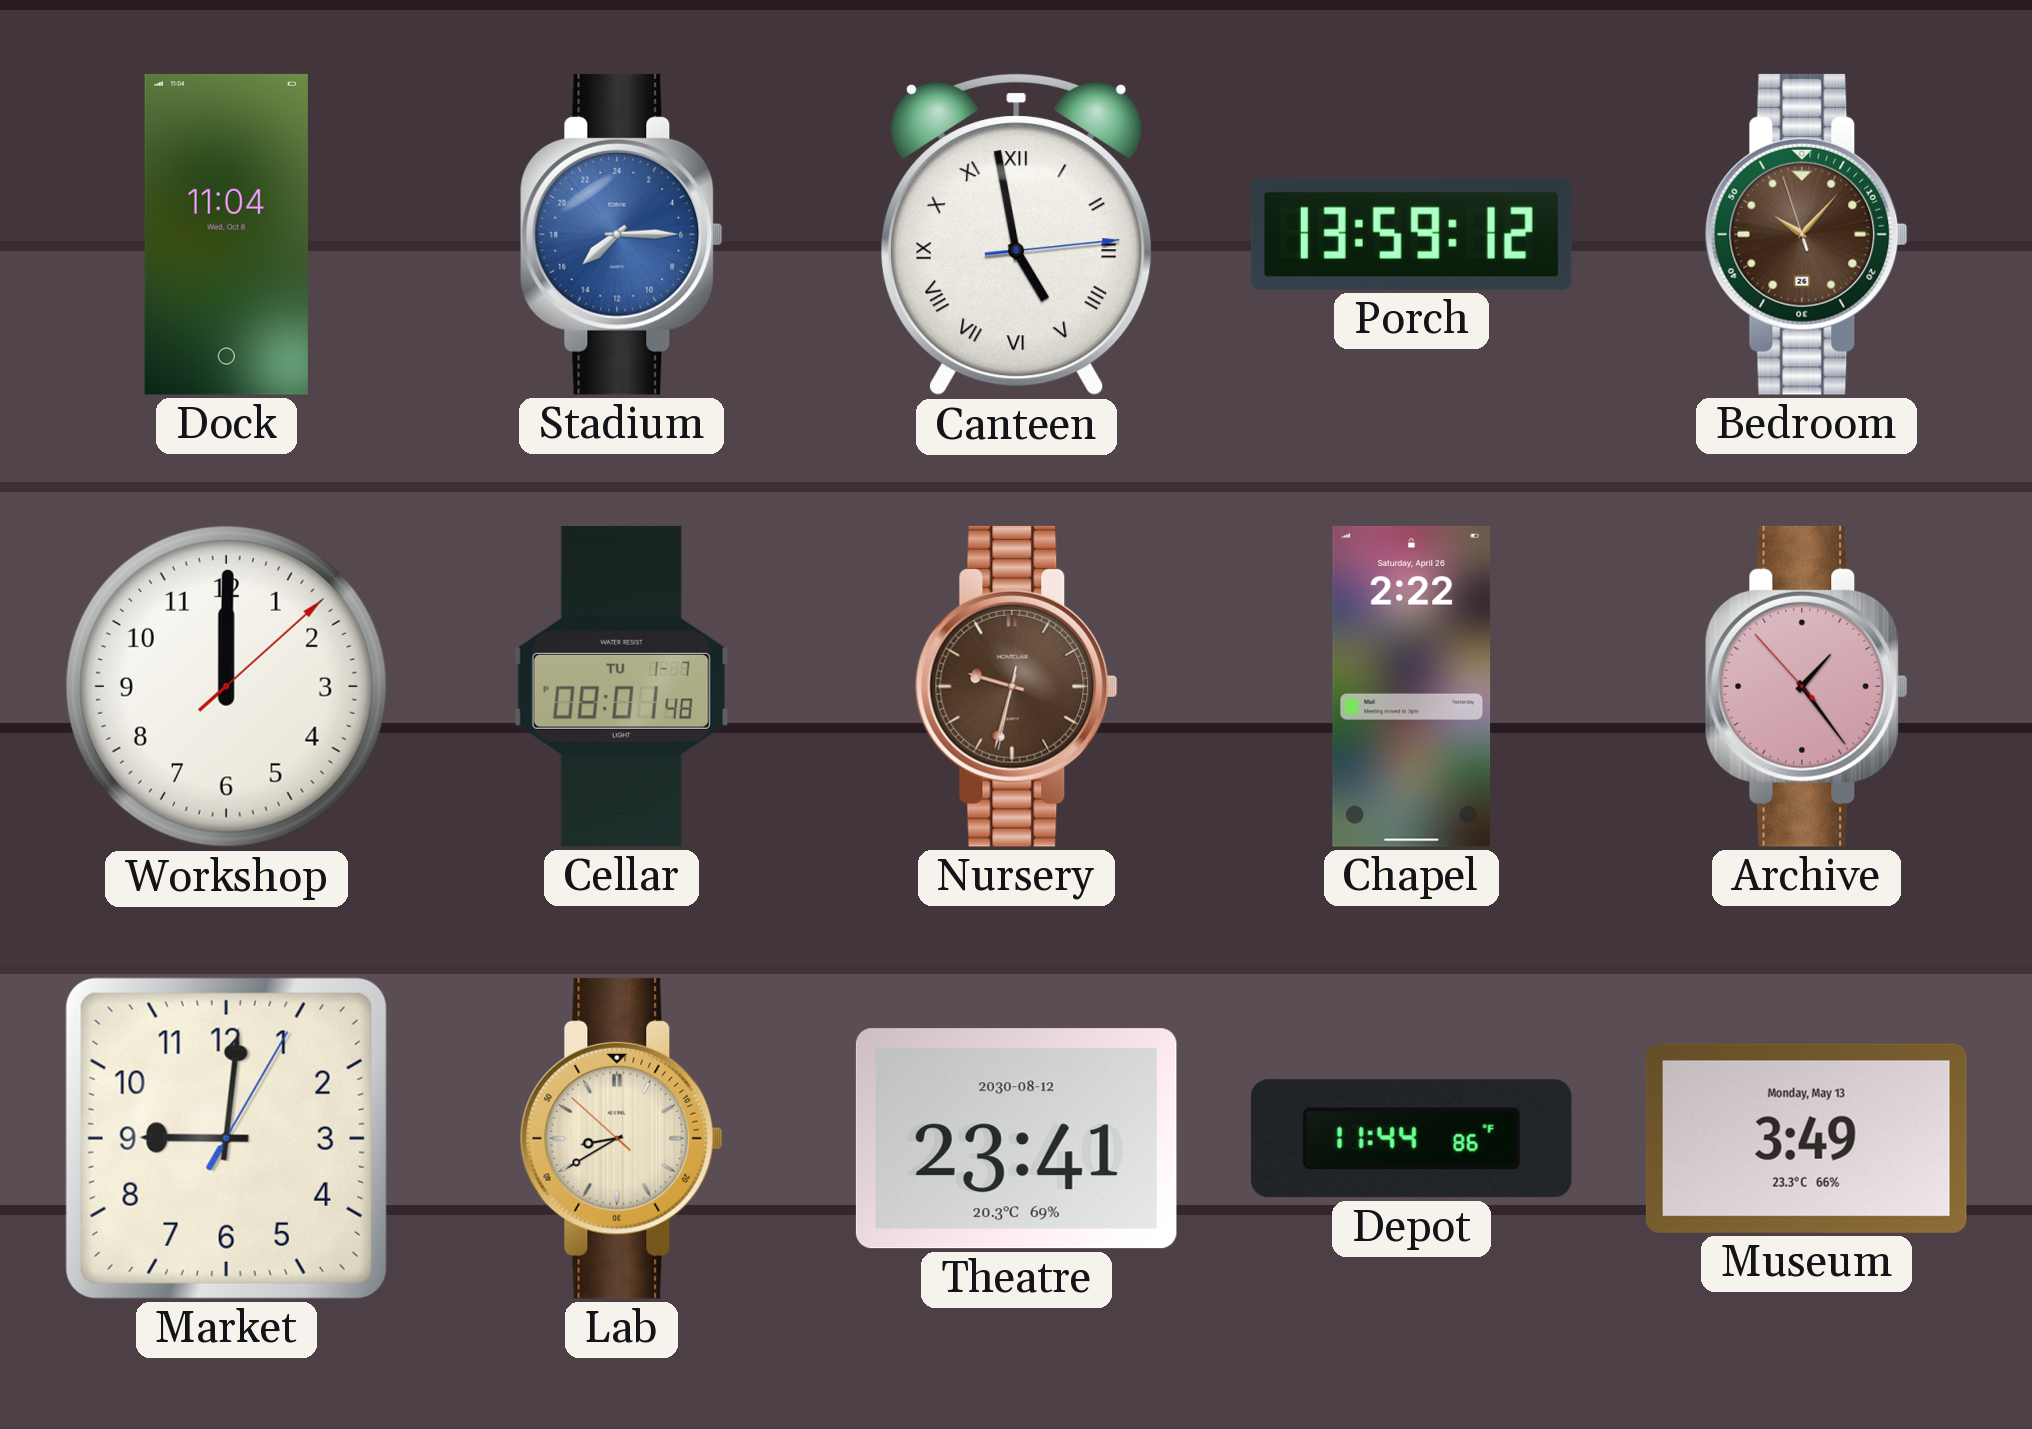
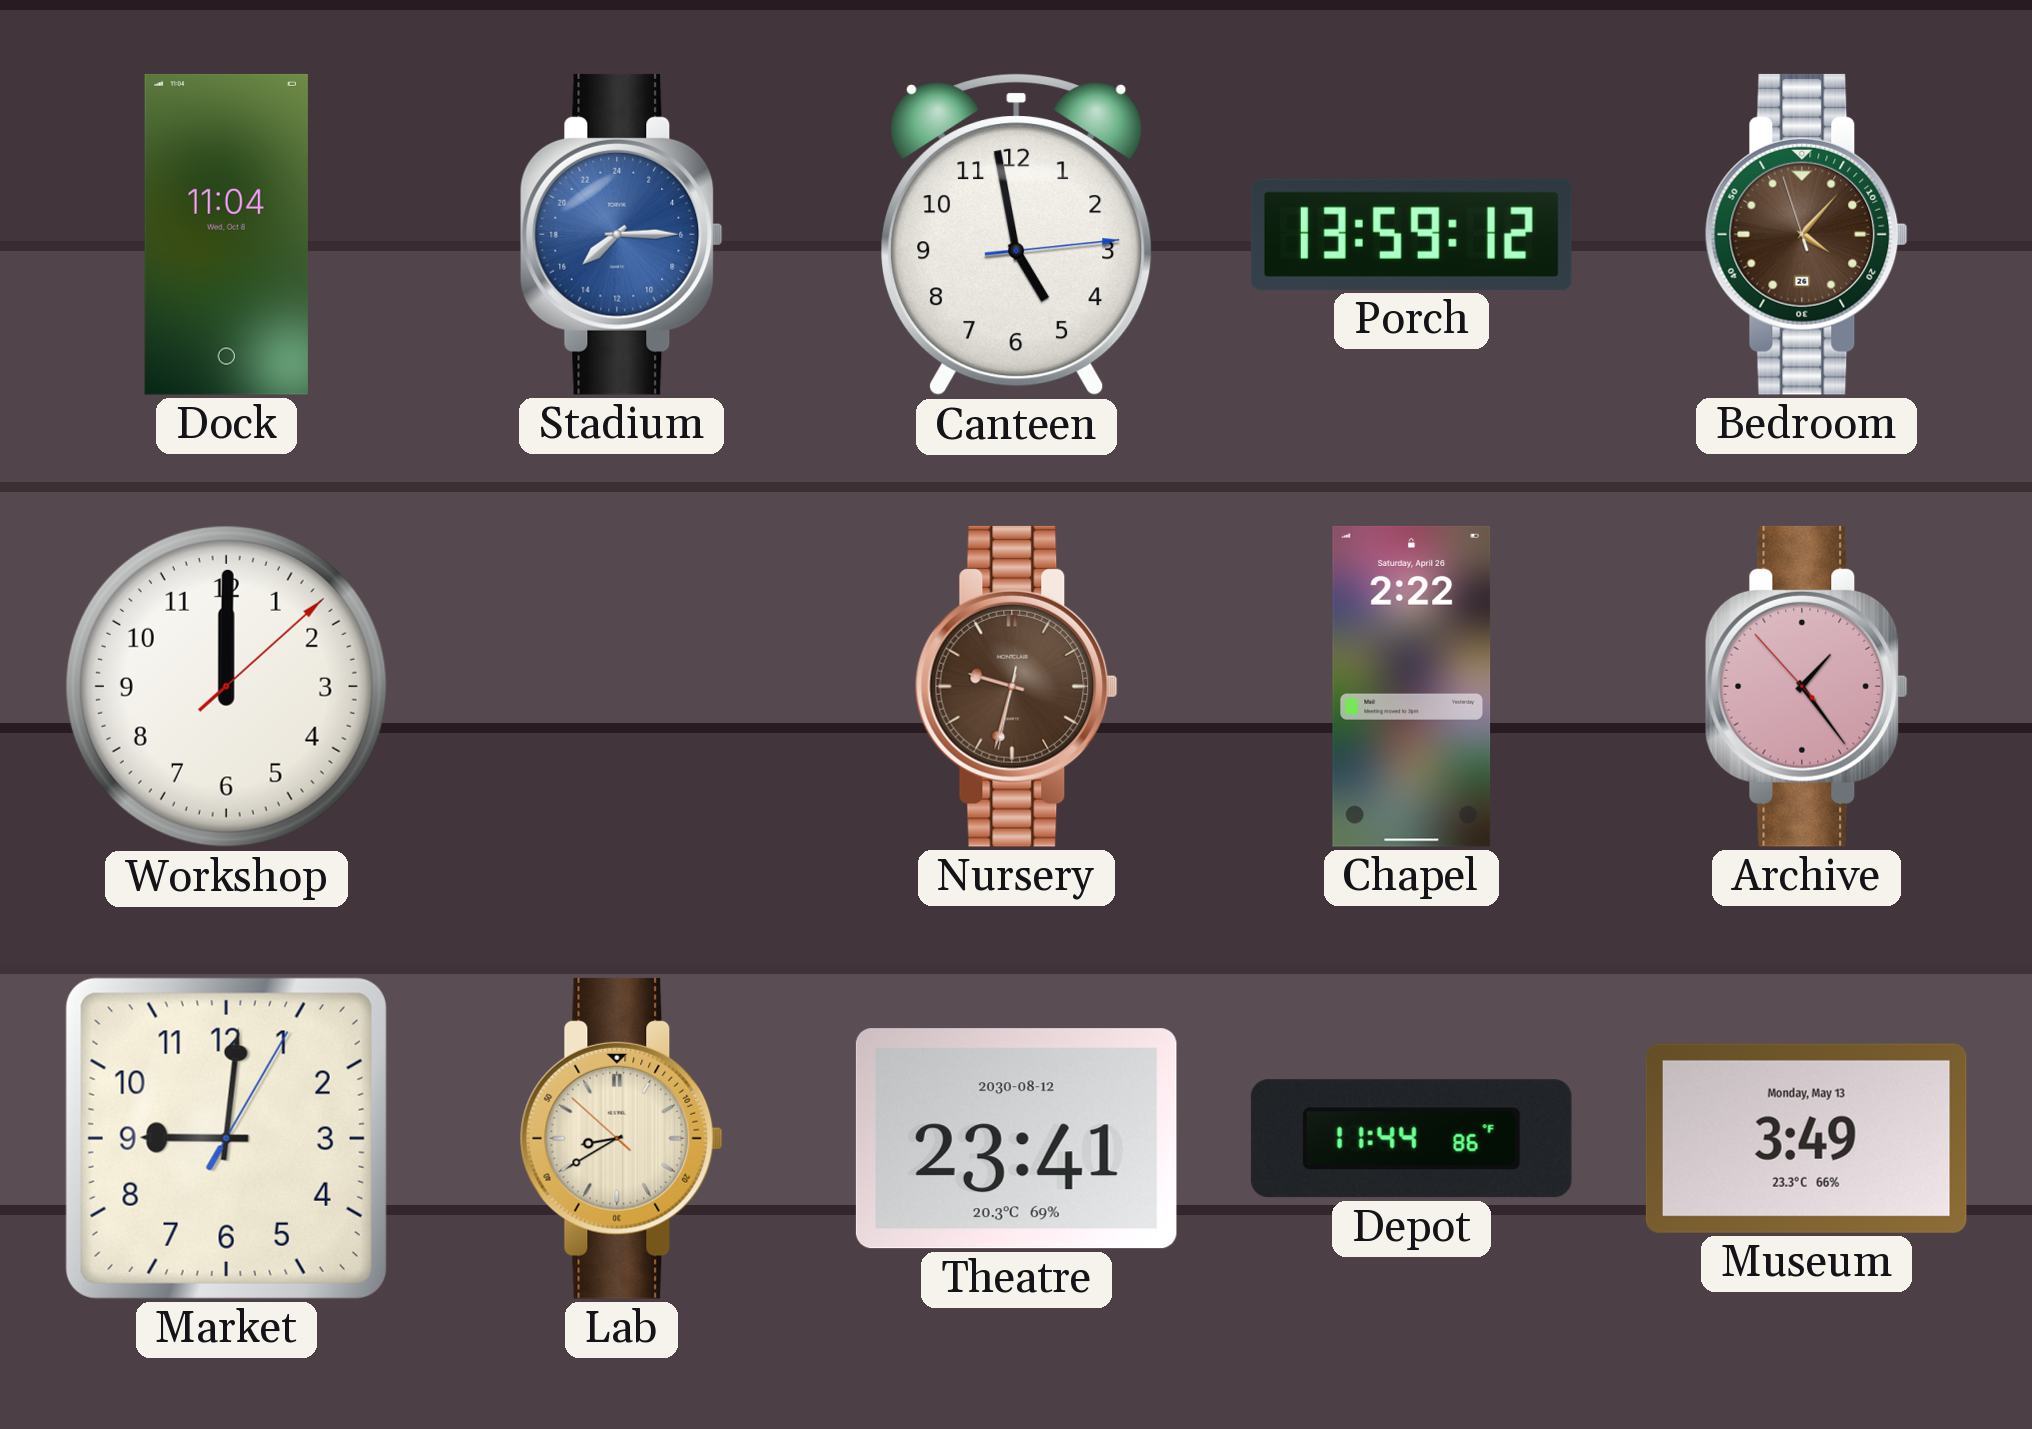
Canteen numerals: Roman -> Arabic (1017, 235)
Bedroom: 10:06 -> 4:06 (1806, 234)
Cellar: 08:01 -> none (621, 686)
